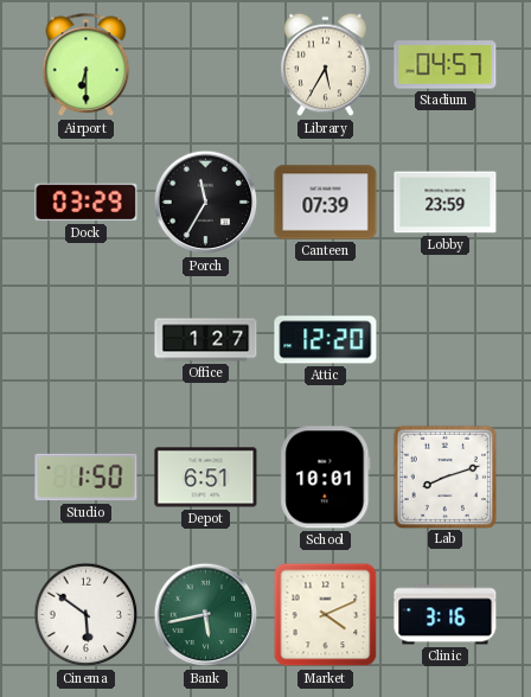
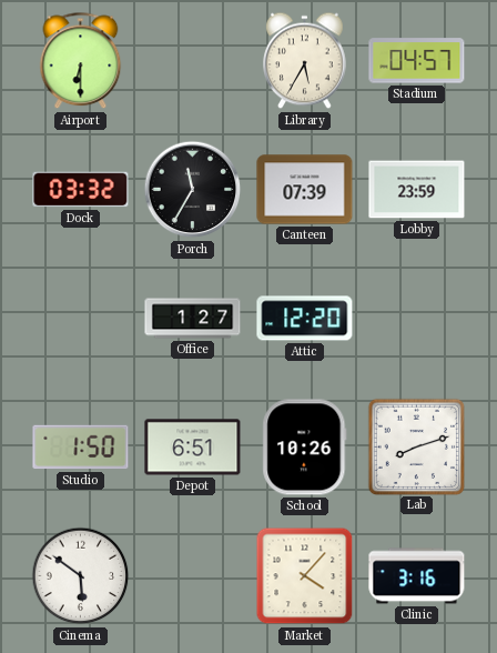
Dock: 03:29 -> 03:32 (81, 190)
School: 10:01 -> 10:26 (305, 448)
Bank: 5:43 -> none (206, 615)
Market: 4:11 -> 4:07 (305, 576)
